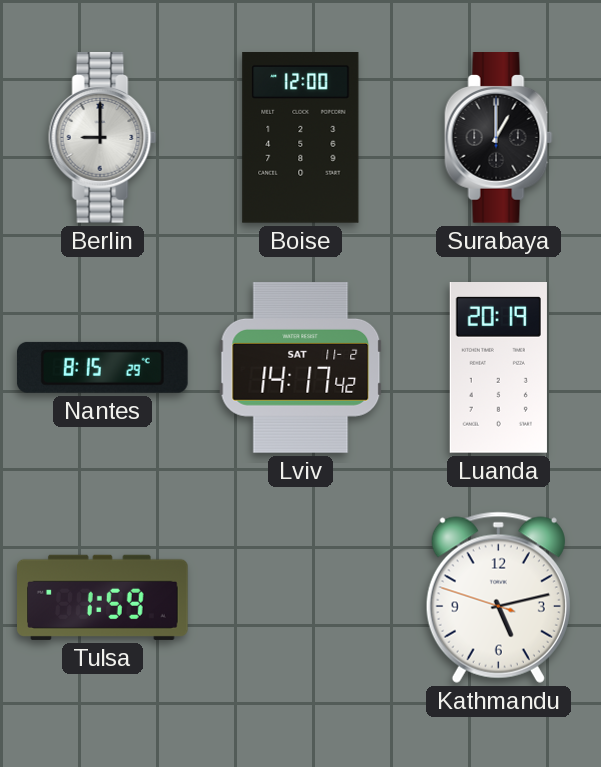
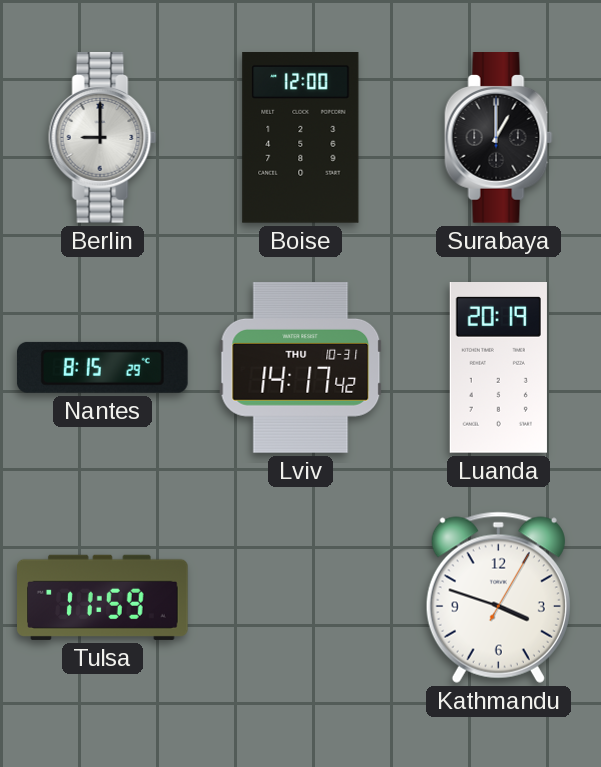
Lviv date: SAT 11-2 -> THU 10-31 (301, 368)
Tulsa: 1:59 -> 11:59 (103, 597)
Kathmandu: 5:12 -> 3:48 (498, 597)
